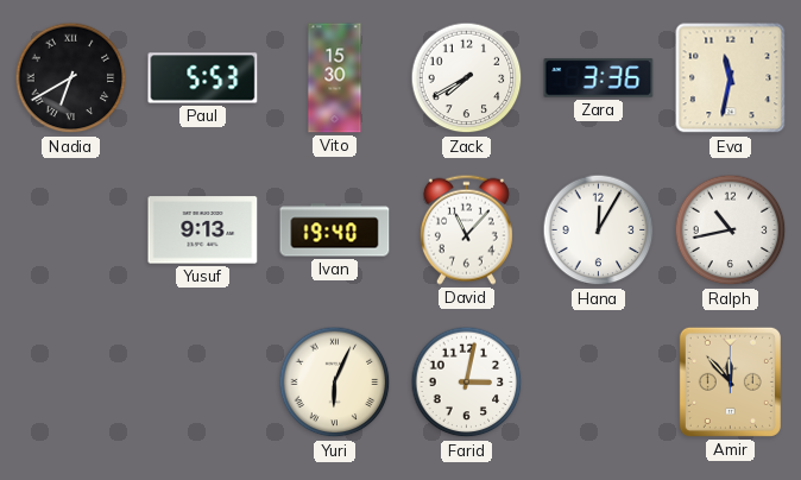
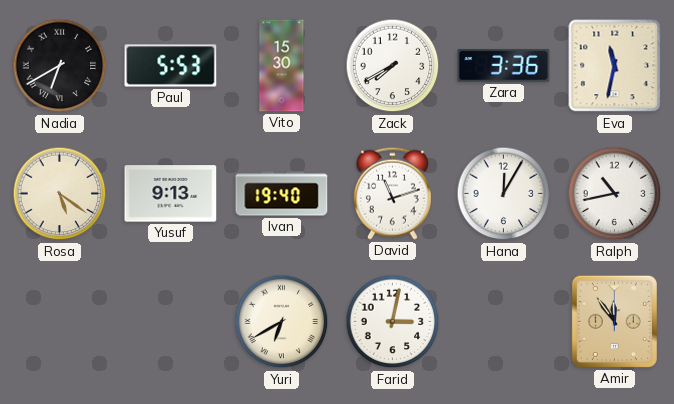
Rosa: none -> 5:21 (60, 194)
David: 11:07 -> 11:12 (392, 193)
Yuri: 6:04 -> 6:40 (282, 322)
Amir: 11:53 -> 11:54 (614, 321)
